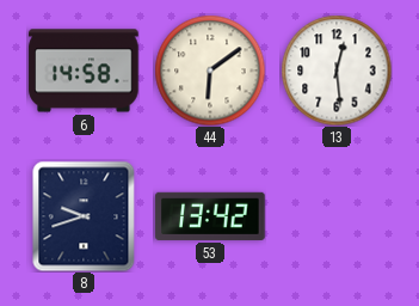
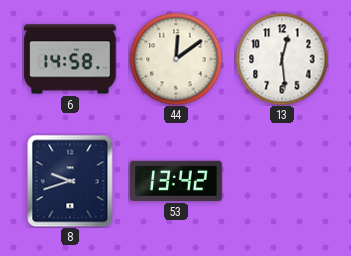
44: 6:09 -> 12:09 (176, 59)
